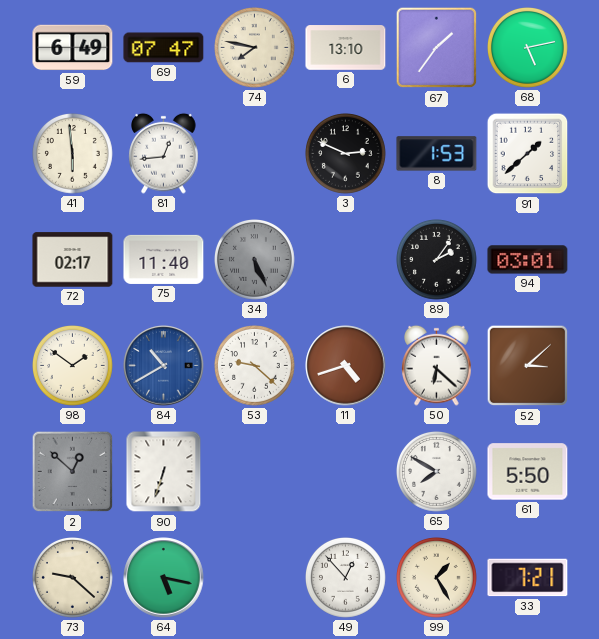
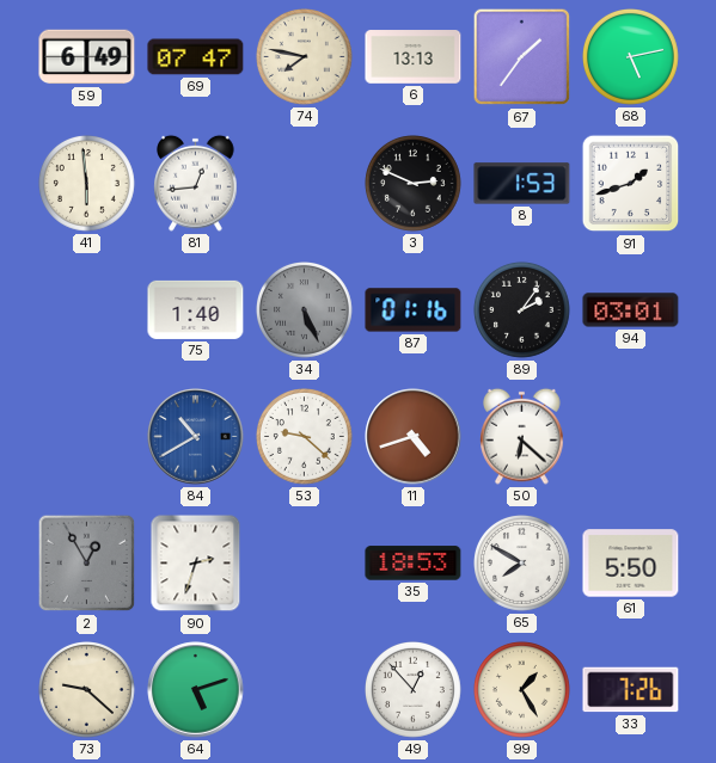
6: 13:10 -> 13:13 (414, 57)
91: 1:38 -> 1:42 (631, 184)
72: 02:17 -> none (73, 260)
75: 11:40 -> 1:40 (196, 309)
87: none -> 01:16 (414, 310)
98: 1:51 -> none (73, 366)
52: 3:08 -> none (528, 366)
2: 12:52 -> 12:55 (87, 564)
90: 6:33 -> 2:33 (196, 564)
35: none -> 18:53 (414, 564)
64: 5:17 -> 5:12 (196, 690)
33: 7:21 -> 7:26 (631, 690)
